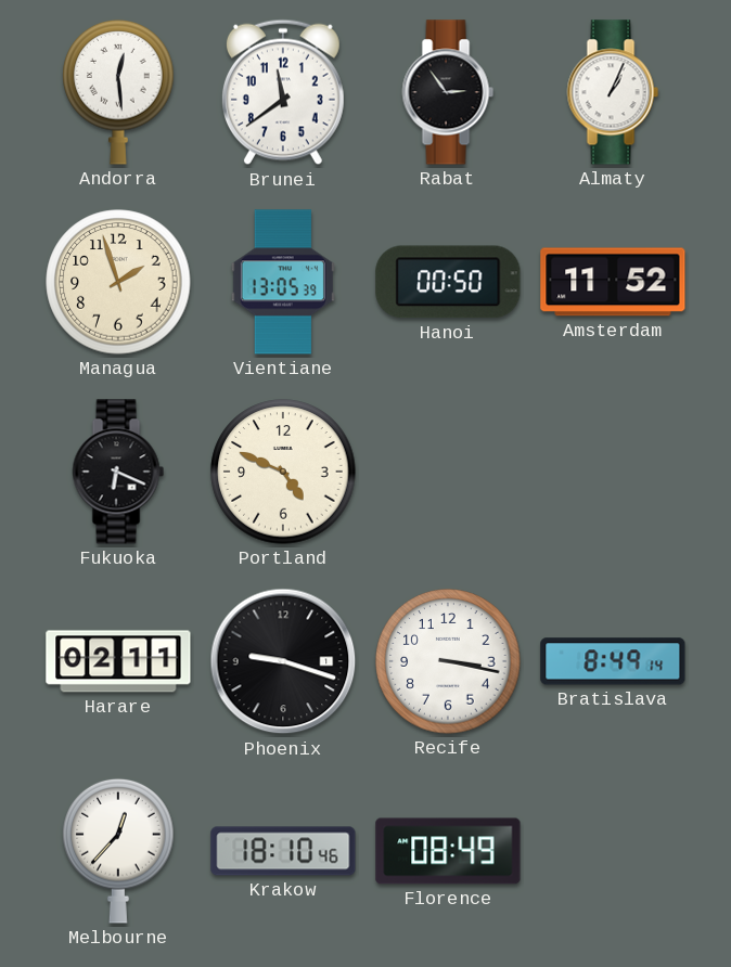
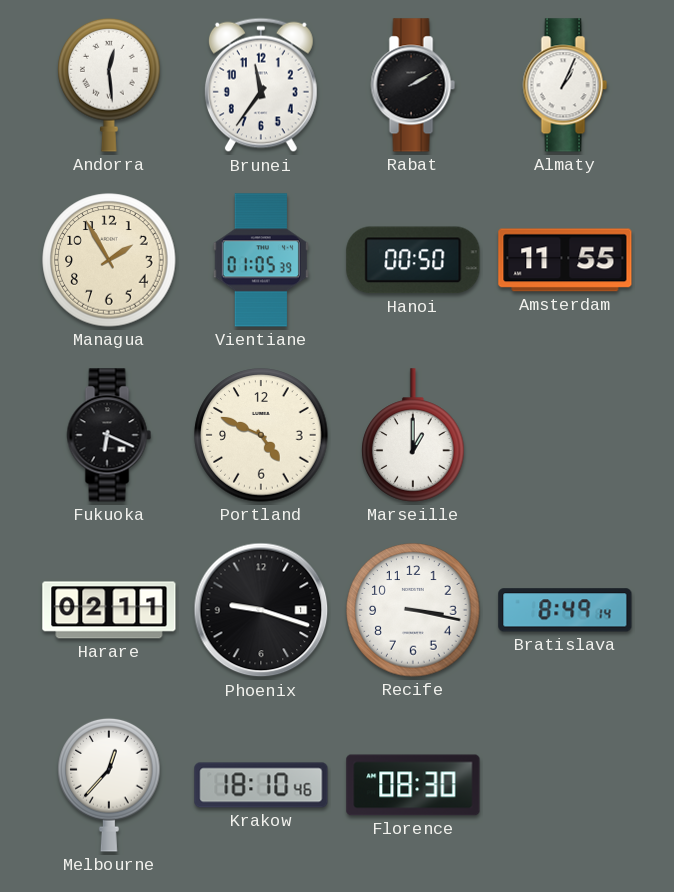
Brunei: 11:39 -> 11:36 (261, 85)
Rabat: 2:54 -> 2:10 (413, 85)
Managua: 1:57 -> 1:55 (109, 260)
Vientiane: 13:05 -> 01:05 (261, 260)
Amsterdam: 11:52 -> 11:55 (565, 260)
Marseille: none -> 1:00 (413, 435)
Florence: 08:49 -> 08:30 (413, 785)
